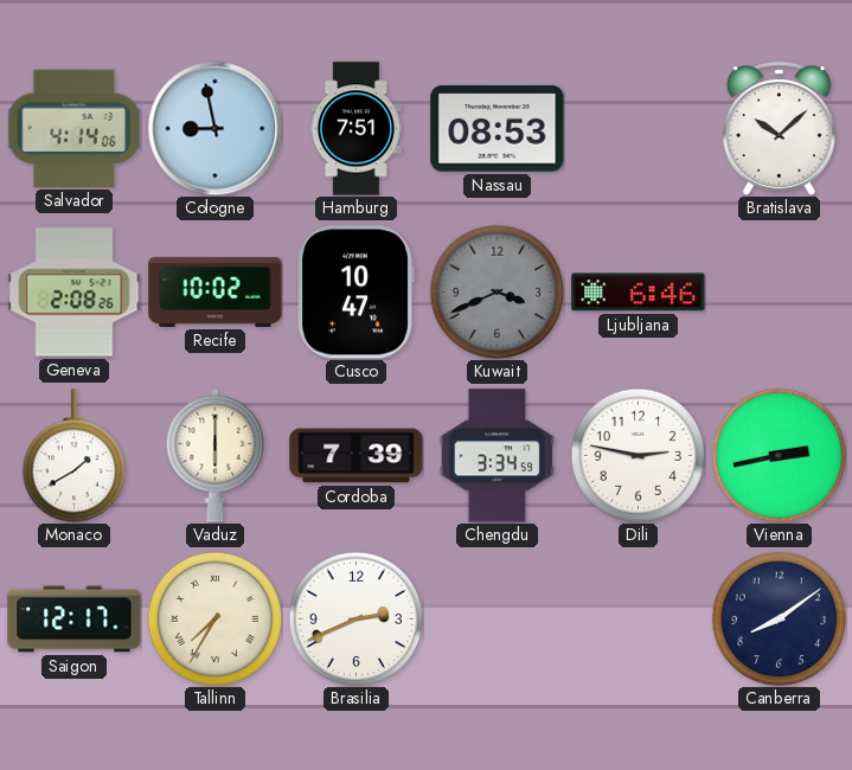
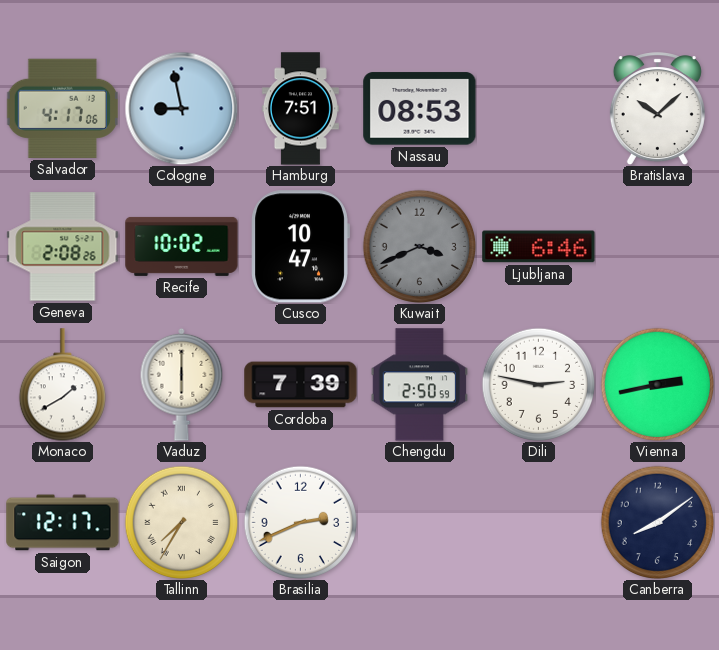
Salvador: 4:14 -> 4:17 (62, 108)
Chengdu: 3:34 -> 2:50 (419, 385)
